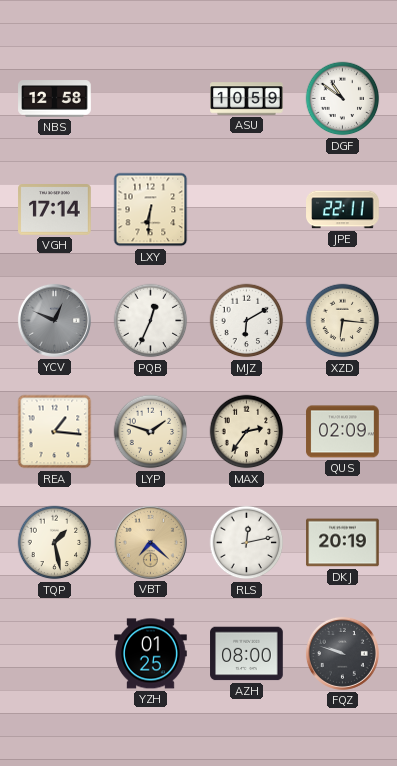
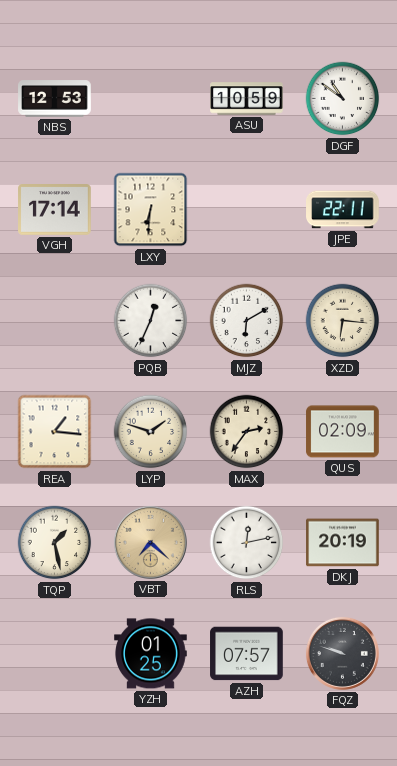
NBS: 12:58 -> 12:53 (55, 99)
YCV: 12:49 -> none (54, 320)
AZH: 08:00 -> 07:57 (247, 654)
